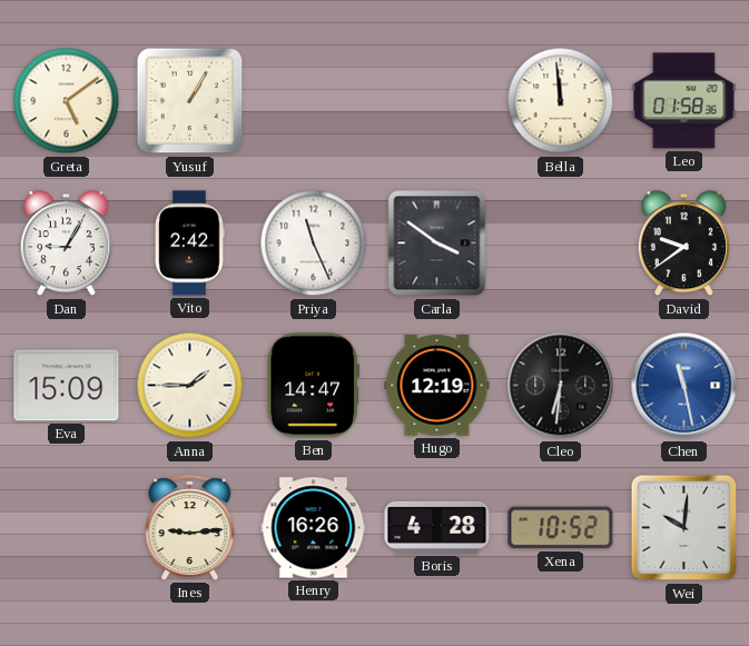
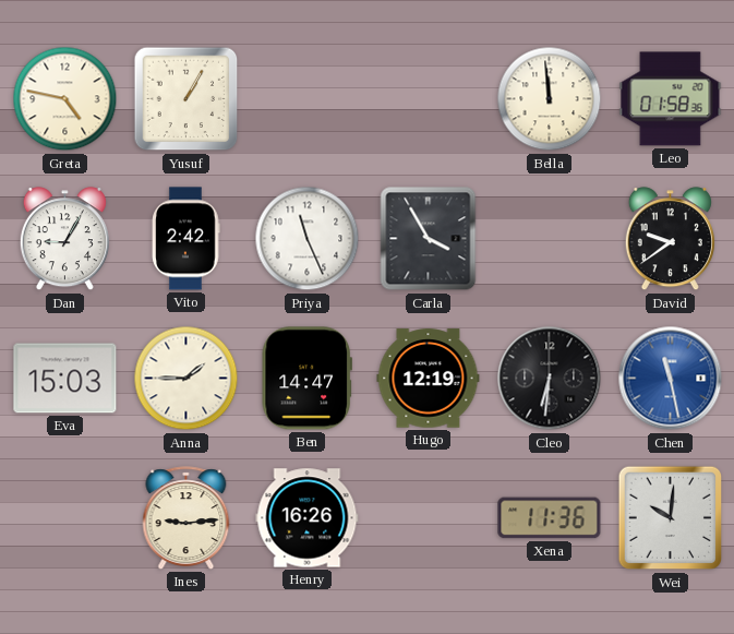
Greta: 5:09 -> 4:47 (65, 99)
Carla: 3:51 -> 3:55 (429, 239)
Eva: 15:09 -> 15:03 (65, 379)
Boris: 4:28 -> none (437, 527)
Xena: 10:52 -> 11:36 (550, 518)
